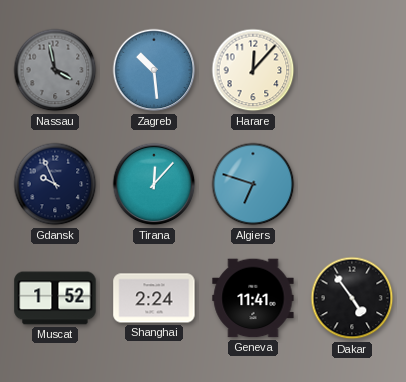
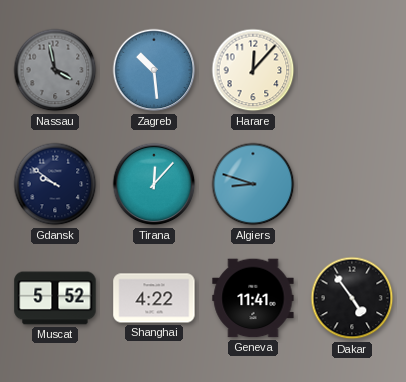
Gdansk: 9:56 -> 9:51 (55, 184)
Algiers: 6:48 -> 8:48 (253, 184)
Muscat: 1:52 -> 5:52 (55, 298)
Shanghai: 2:24 -> 4:22 (154, 298)
